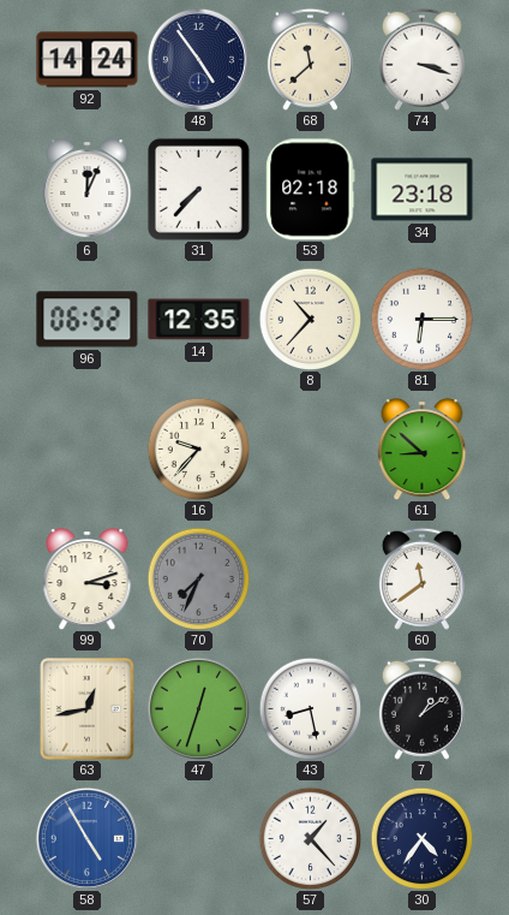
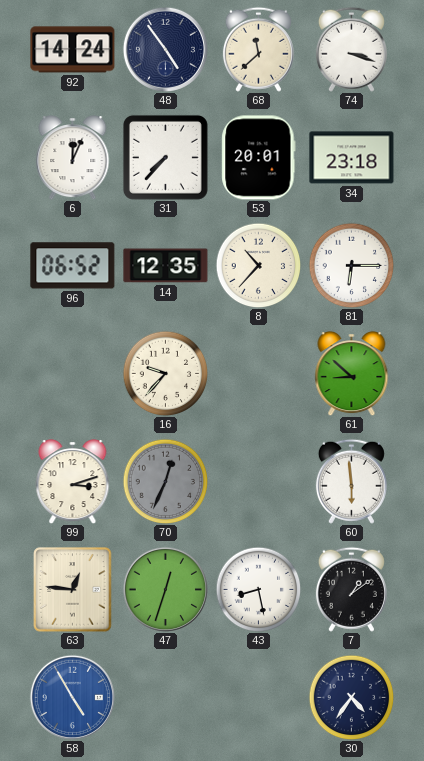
53: 02:18 -> 20:01 (259, 158)
70: 7:34 -> 12:34 (165, 481)
60: 11:39 -> 5:59 (351, 481)
63: 12:43 -> 12:46 (73, 590)
57: 1:23 -> none (310, 838)
